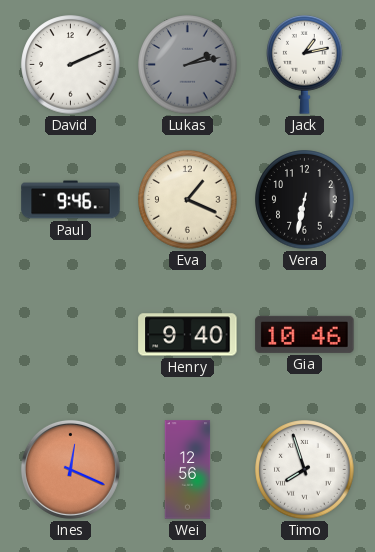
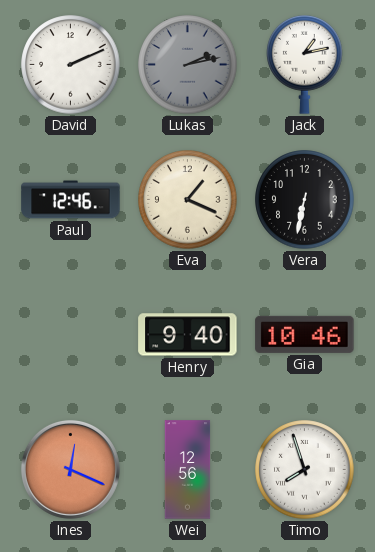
Paul: 9:46 -> 12:46 (71, 200)
